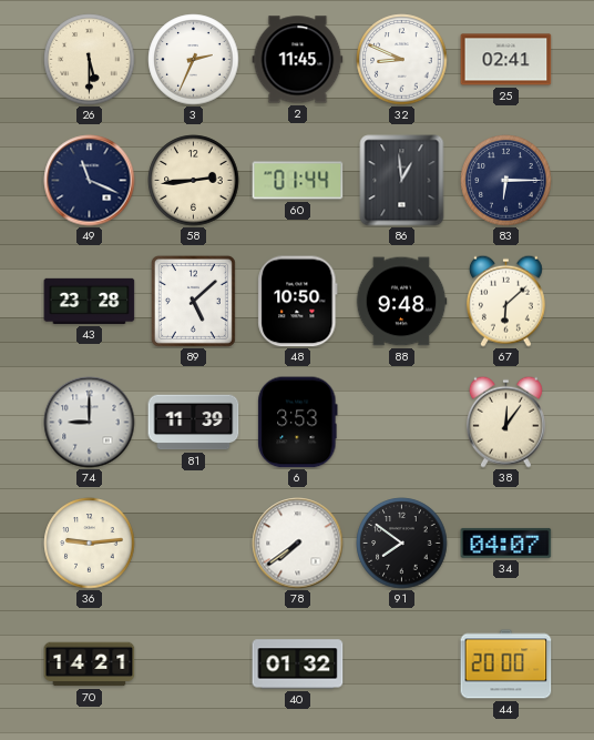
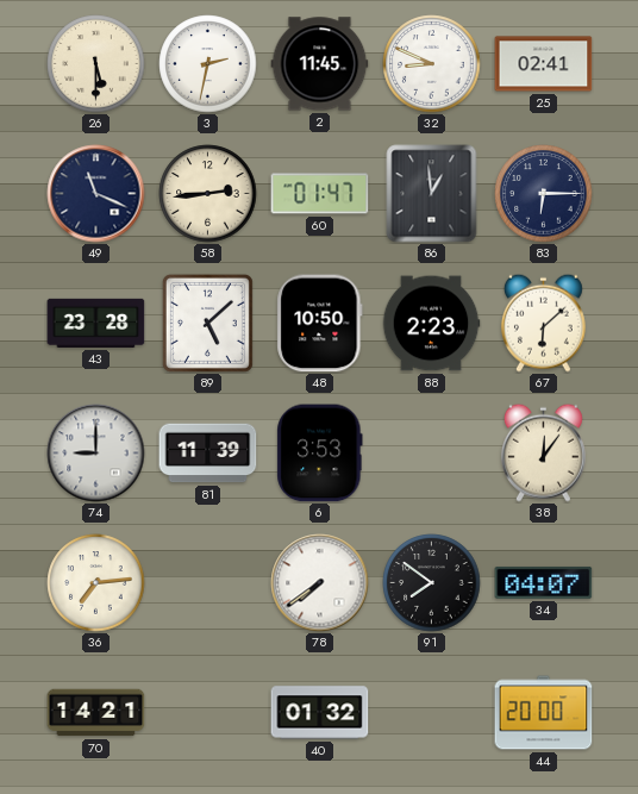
3: 2:34 -> 2:32 (208, 64)
60: 01:44 -> 01:47 (320, 194)
88: 9:48 -> 2:23 (431, 324)
36: 9:14 -> 7:14 (96, 583)
